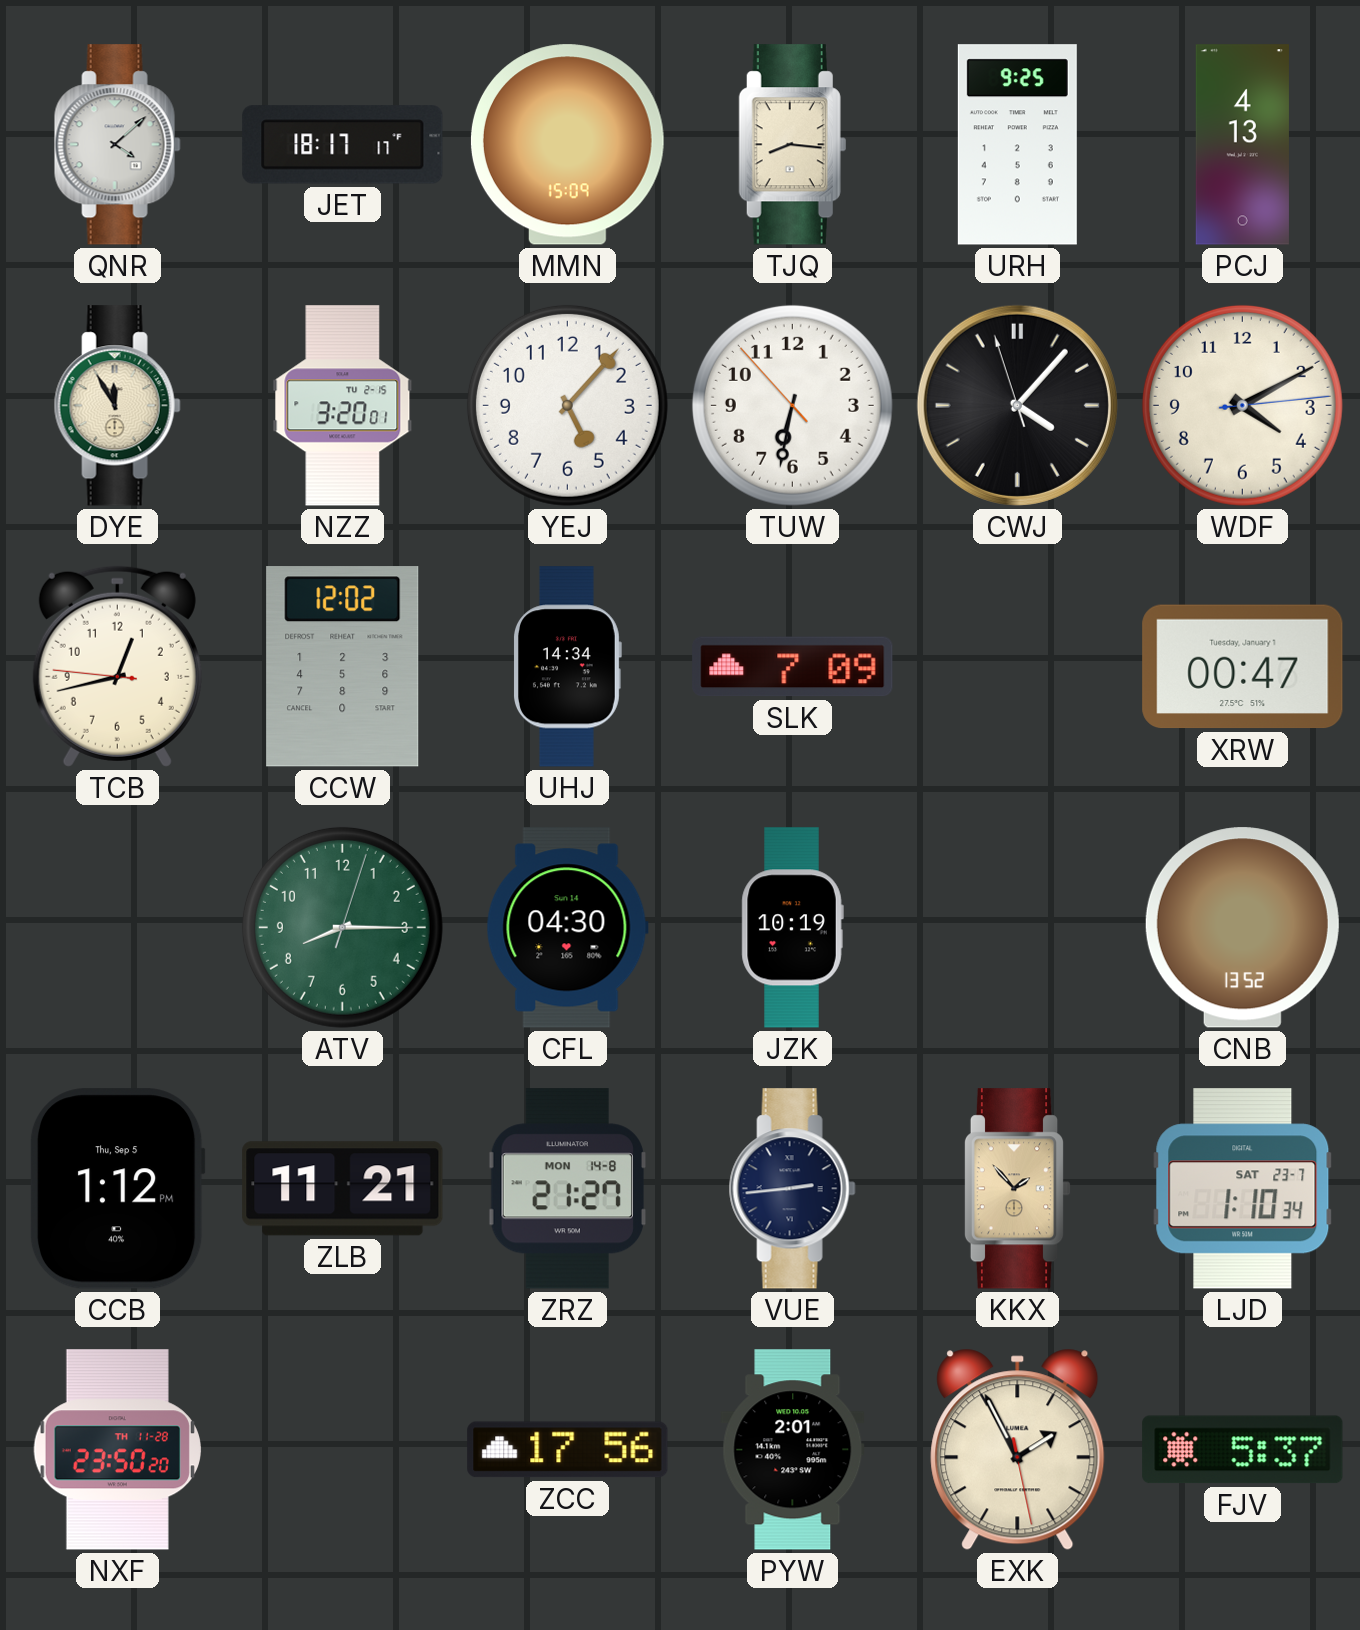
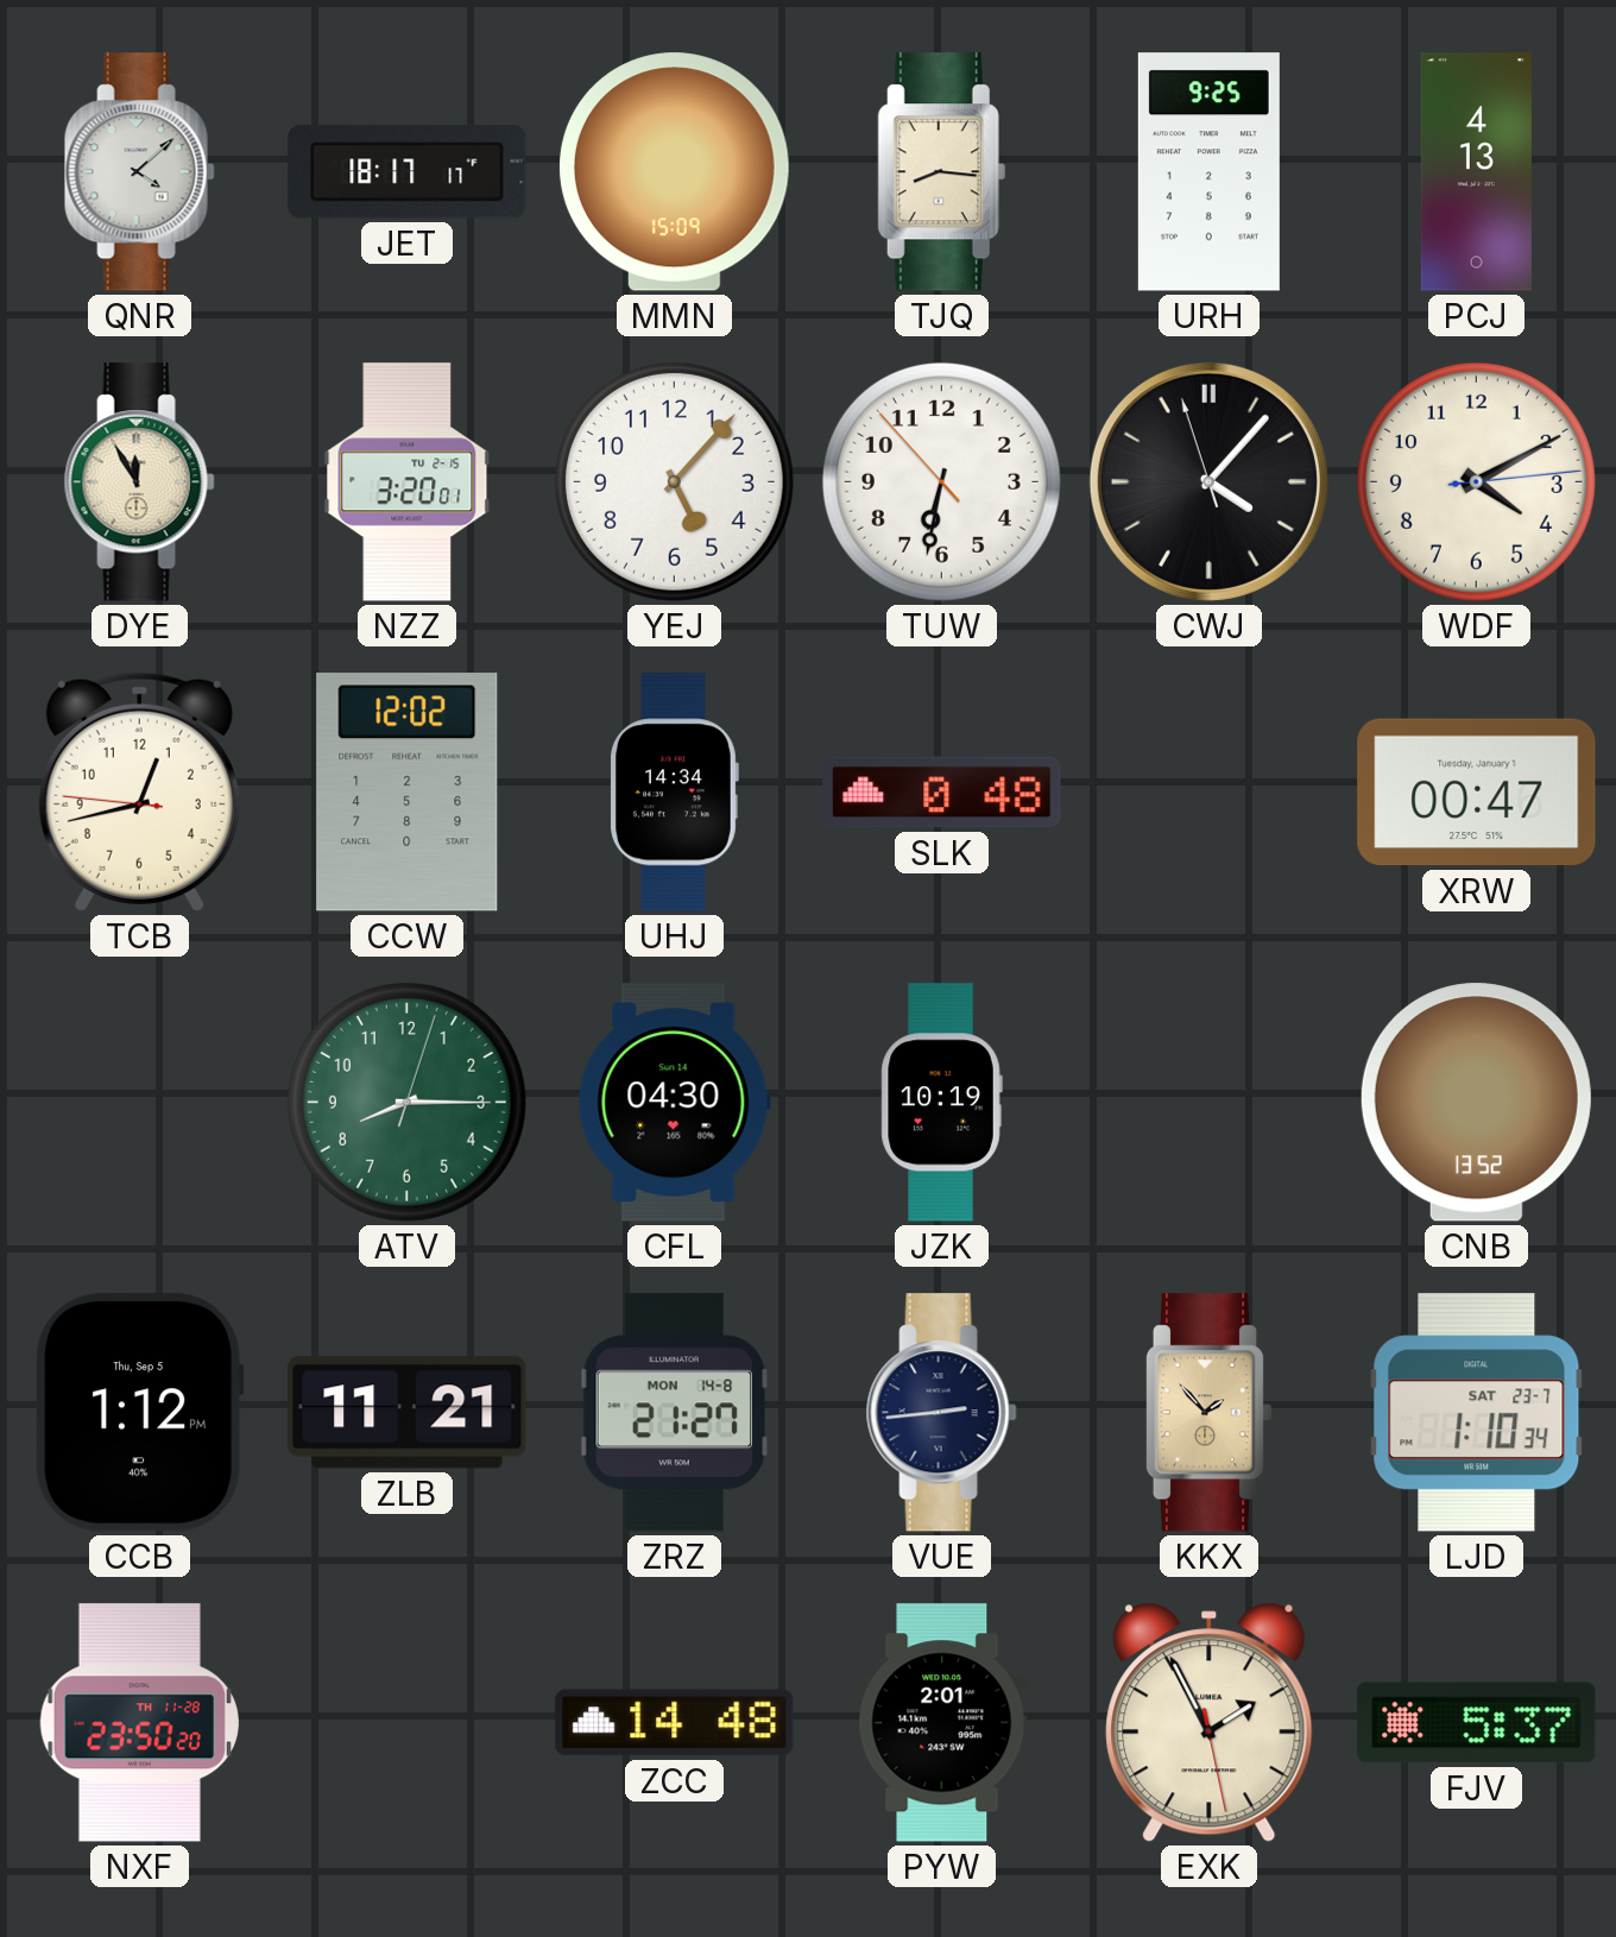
SLK: 7:09 -> 0:48 (942, 793)
ZCC: 17:56 -> 14:48 (675, 1723)
